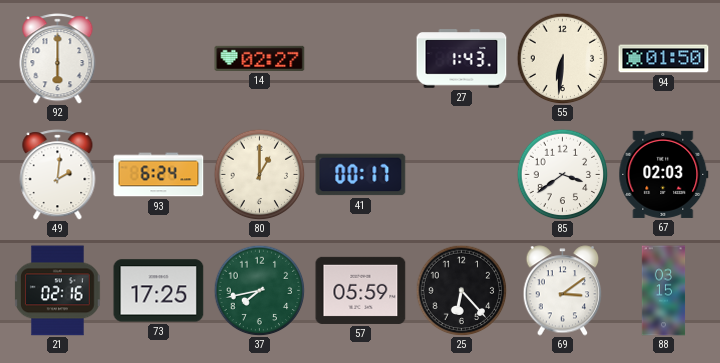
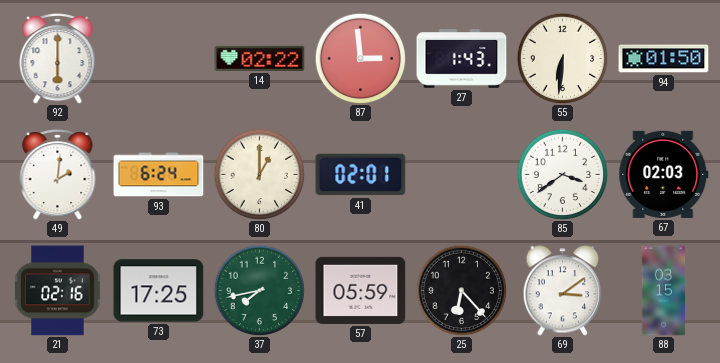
14: 02:27 -> 02:22 (260, 58)
87: none -> 2:59 (360, 58)
41: 00:17 -> 02:01 (361, 175)
